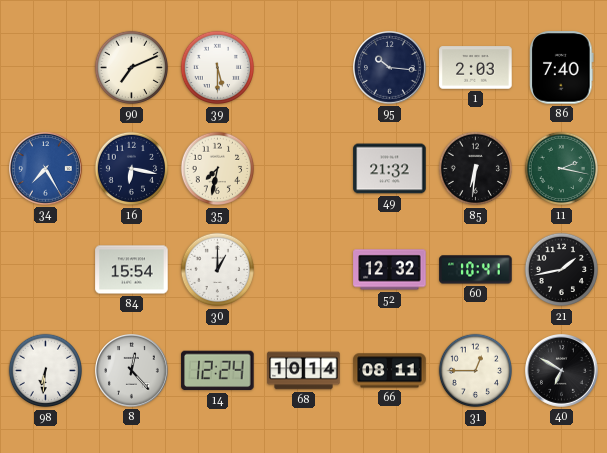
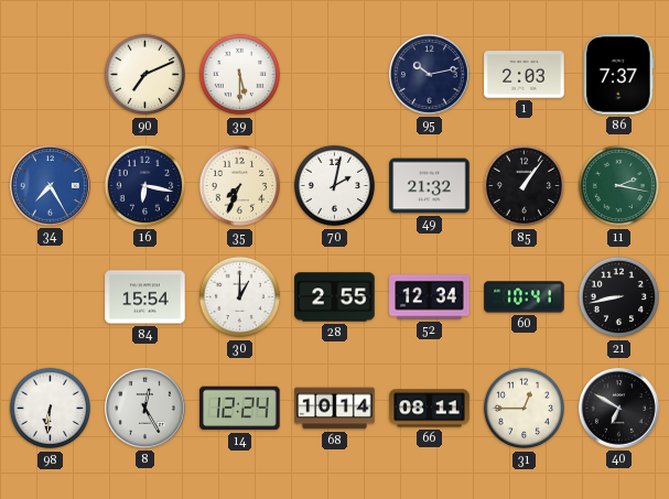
95: 10:16 -> 10:13 (430, 75)
86: 7:40 -> 7:37 (619, 75)
35: 7:32 -> 7:34 (240, 186)
70: none -> 2:02 (335, 186)
85: 6:31 -> 1:06 (525, 186)
28: none -> 2:55 (335, 297)
52: 12:32 -> 12:34 (430, 297)
21: 1:43 -> 8:43 (619, 297)
8: 12:23 -> 12:25 (145, 409)
